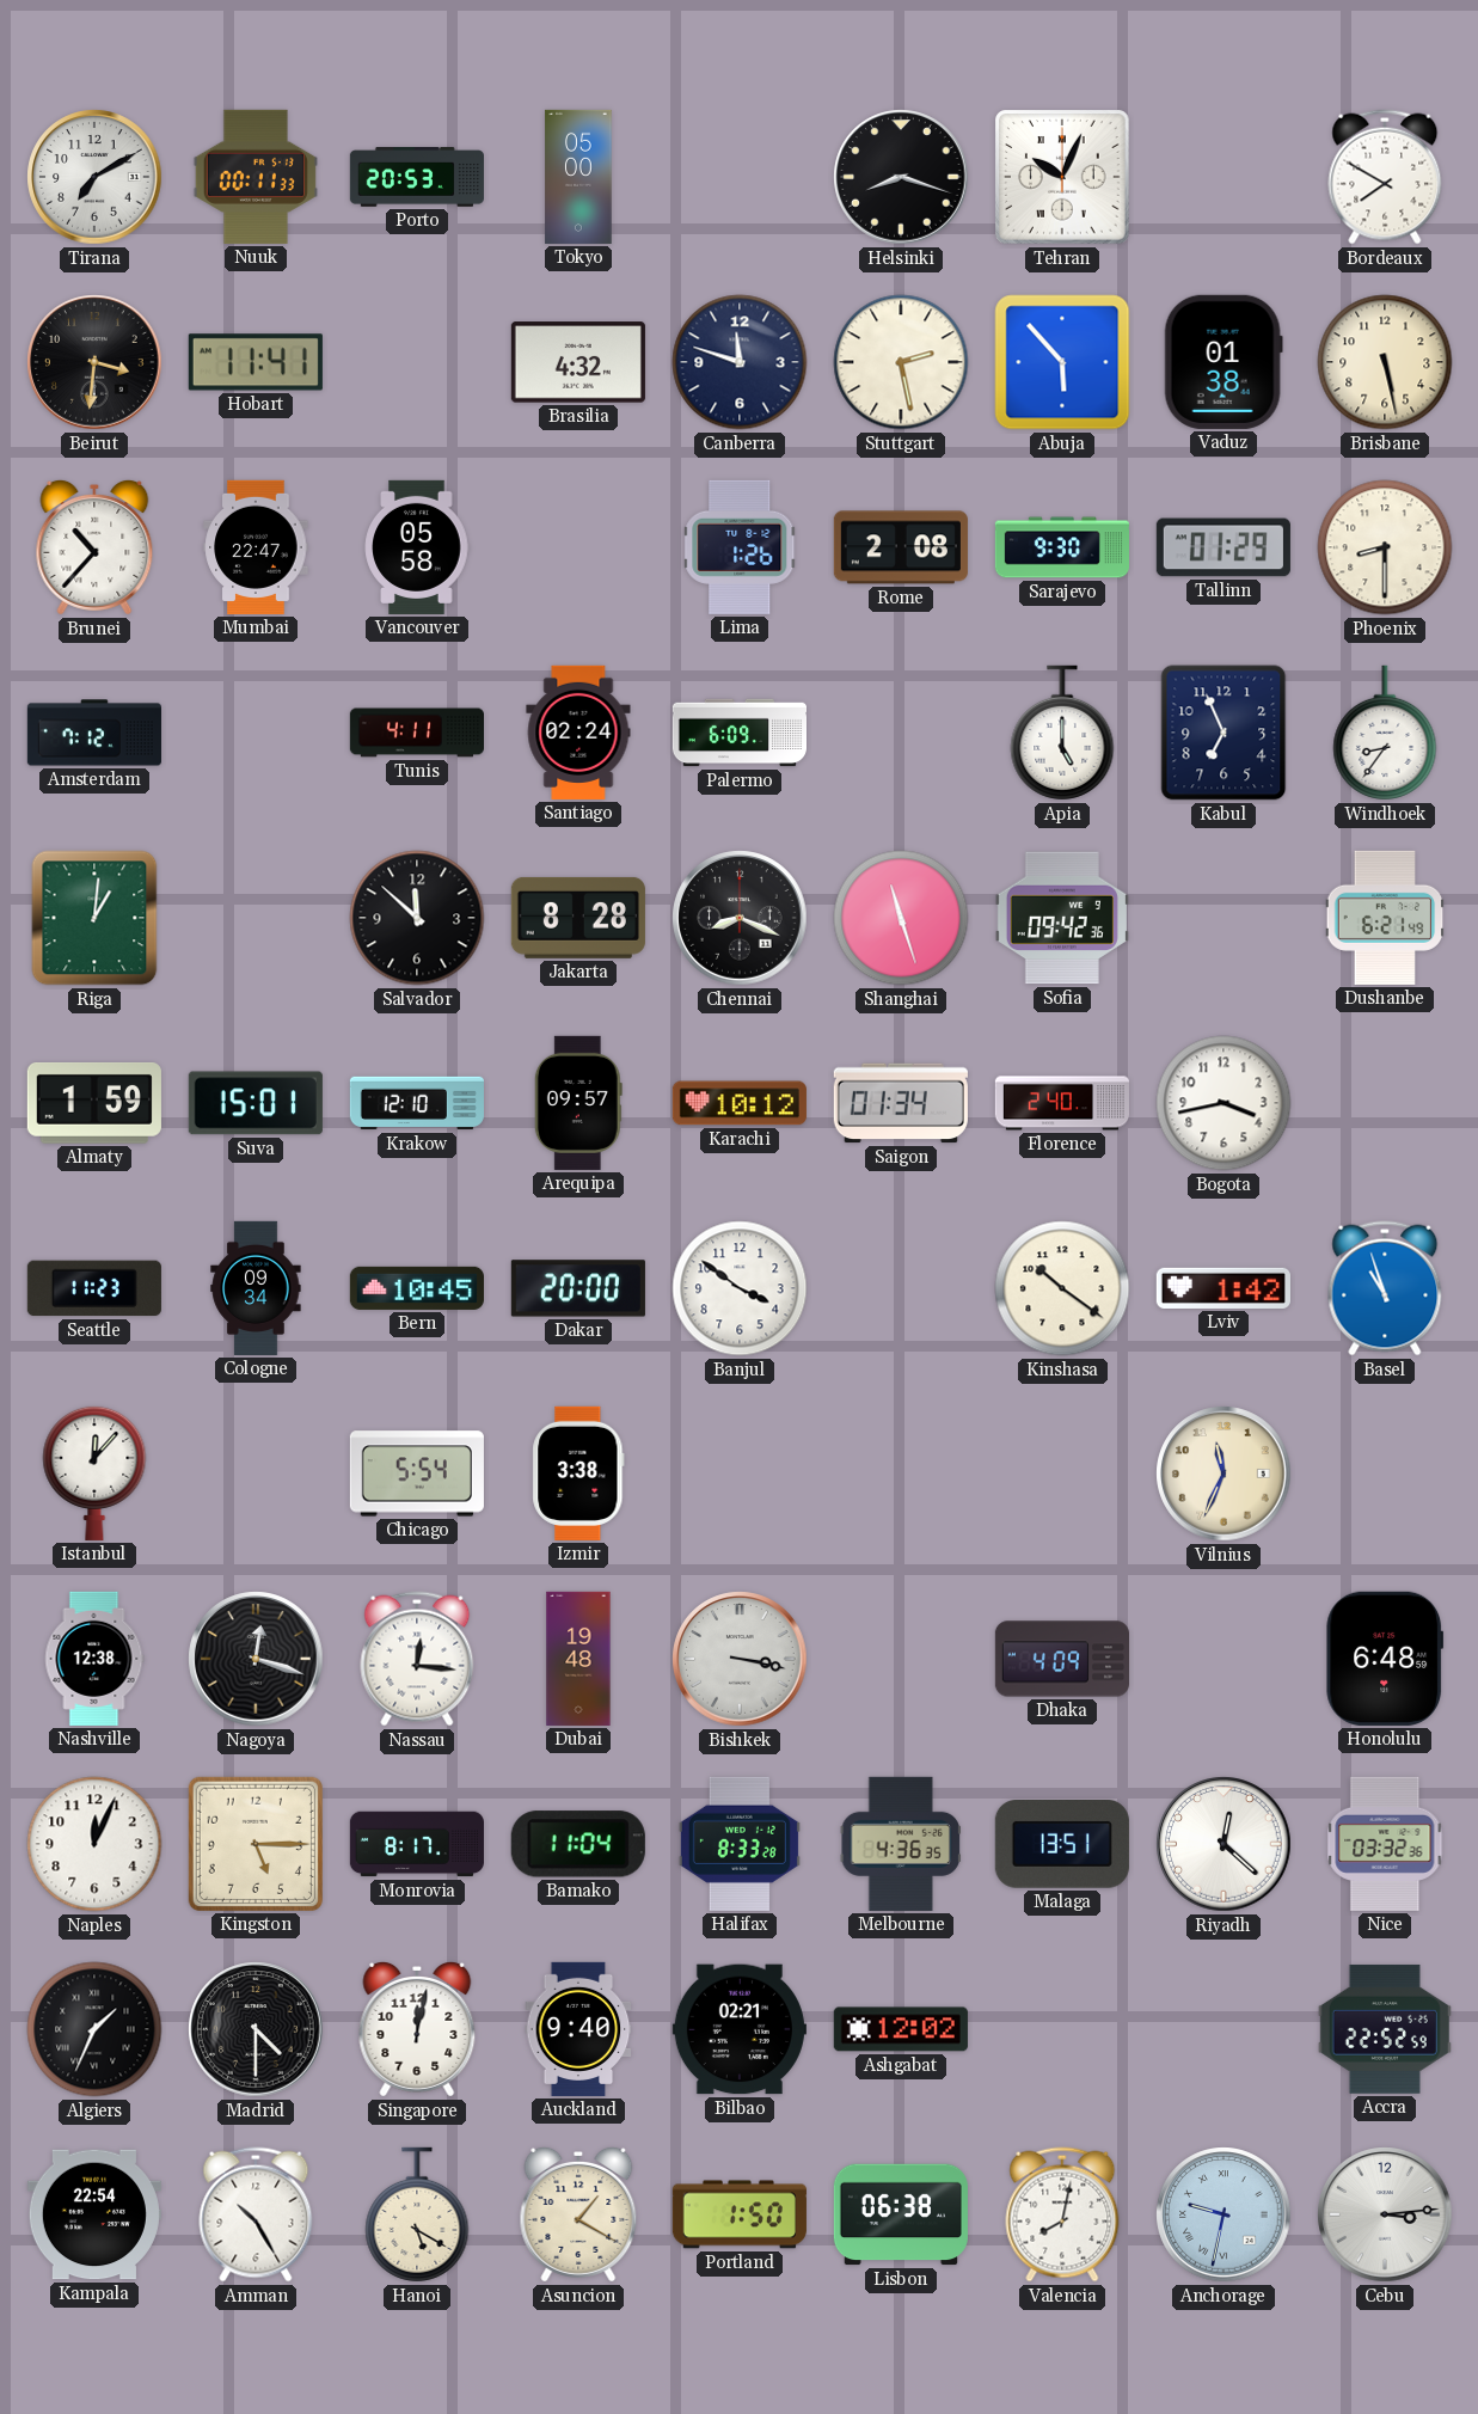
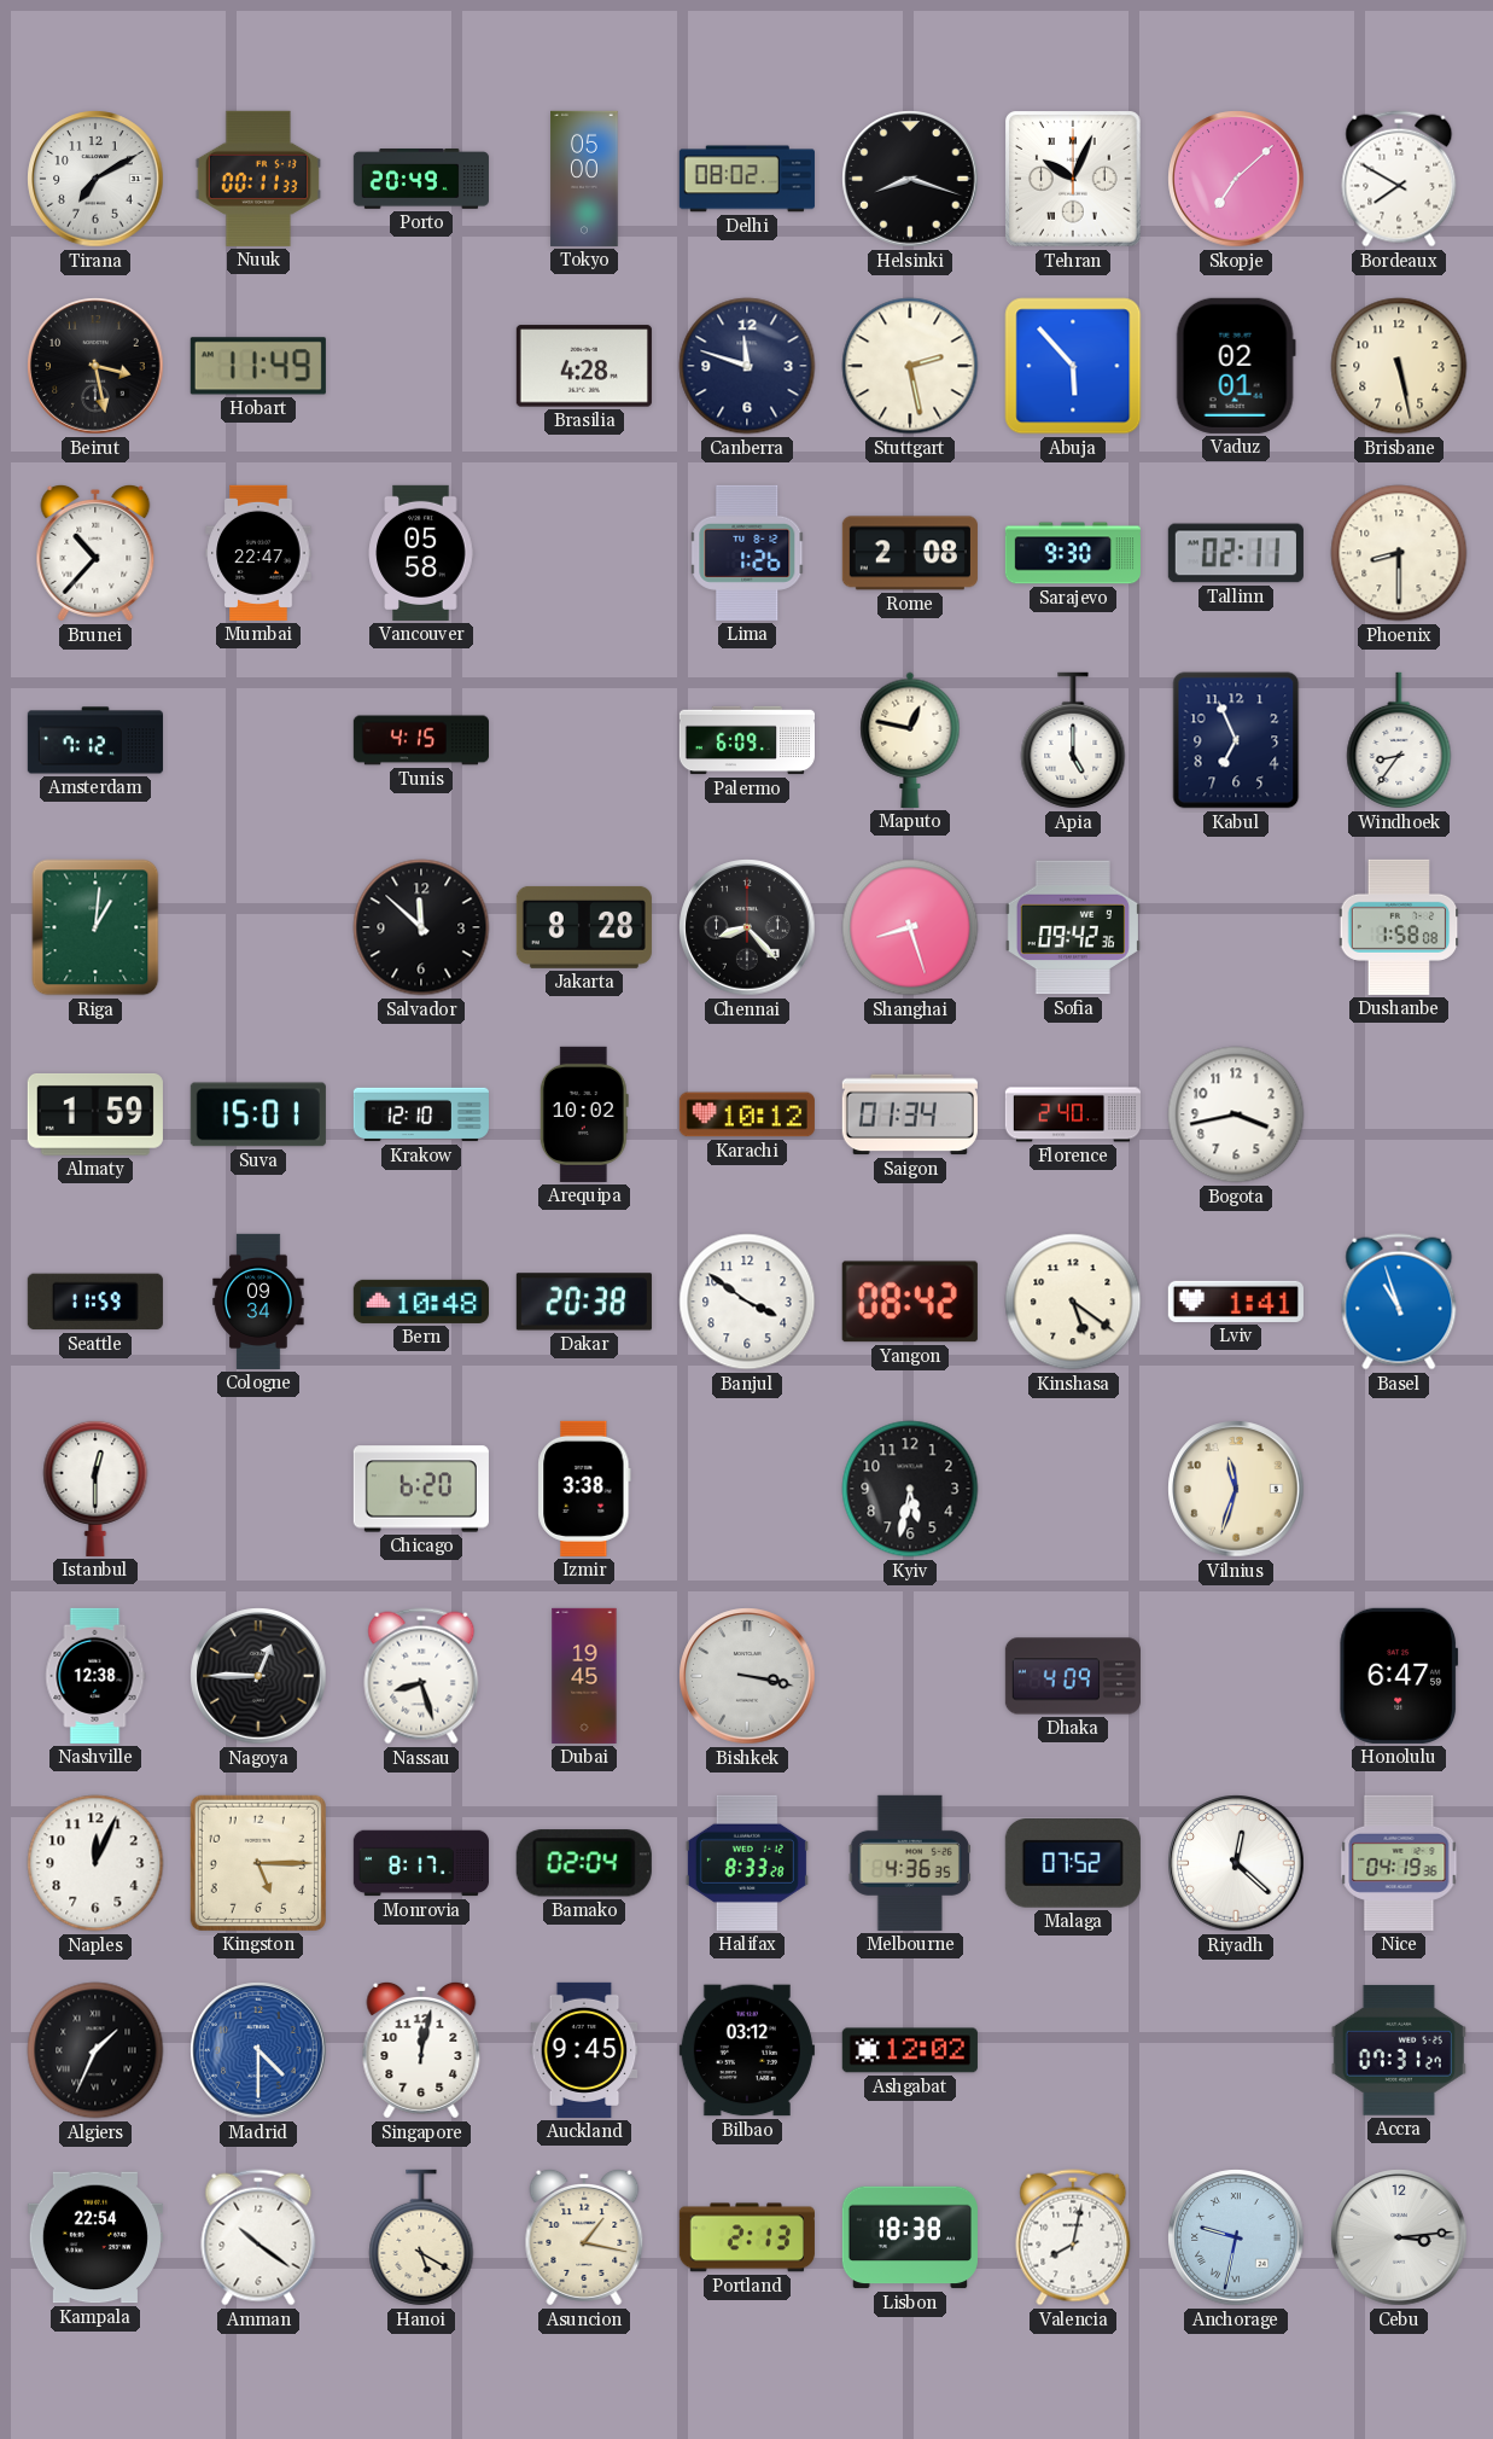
Porto: 20:53 -> 20:49 (421, 180)
Delhi: none -> 08:02 (747, 179)
Skopje: none -> 7:08 (1236, 179)
Beirut: 3:31 -> 3:28 (95, 366)
Hobart: 11:41 -> 11:49 (258, 366)
Brasilia: 4:32 -> 4:28 (584, 366)
Vaduz: 01:38 -> 02:01 (1236, 366)
Tallinn: 01:29 -> 02:11 (1236, 553)
Tunis: 4:11 -> 4:15 (420, 740)
Santiago: 02:24 -> none (578, 733)
Maputo: none -> 12:47 (910, 740)
Chennai: 8:19 -> 8:23 (747, 927)
Shanghai: 11:27 -> 8:27 (910, 927)
Dushanbe: 6:21 -> 1:58 (1399, 927)
Arequipa: 09:57 -> 10:02 (584, 1114)
Seattle: 11:23 -> 11:59 (95, 1302)
Bern: 10:45 -> 10:48 (421, 1302)
Dakar: 20:00 -> 20:38 (584, 1302)
Yangon: none -> 08:42 (910, 1302)
Kinshasa: 10:21 -> 5:21 (1073, 1302)
Lviv: 1:42 -> 1:41 (1236, 1302)
Istanbul: 12:07 -> 12:30 (95, 1488)
Chicago: 5:54 -> 6:20 (421, 1489)
Kyiv: none -> 5:32 (910, 1489)
Vilnius: 11:34 -> 11:33 (1236, 1489)
Nagoya: 12:18 -> 12:45 (258, 1676)
Nassau: 12:16 -> 8:27 (421, 1676)
Dubai: 19:48 -> 19:45 (584, 1676)
Honolulu: 6:48 -> 6:47 (1399, 1676)
Bamako: 11:04 -> 02:04 (584, 1863)
Malaga: 13:51 -> 07:52 (1073, 1864)
Nice: 03:32 -> 04:19 (1399, 1863)
Madrid dial: black -> blue (258, 2050)
Auckland: 9:40 -> 9:45 (584, 2050)
Bilbao: 02:21 -> 03:12 (747, 2050)
Accra: 22:52 -> 07:31 (1399, 2050)
Amman: 10:25 -> 10:21 (258, 2237)
Asuncion: 1:20 -> 1:17 (584, 2237)
Portland: 1:50 -> 2:13 (747, 2237)
Lisbon: 06:38 -> 18:38 (910, 2237)
